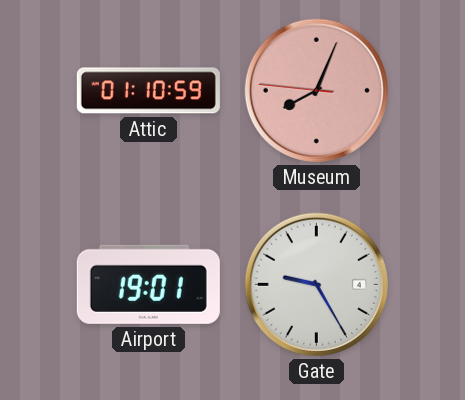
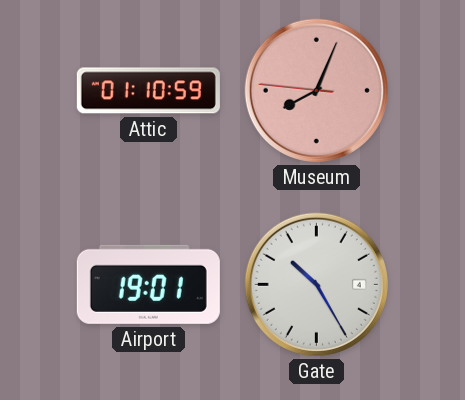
Gate: 9:25 -> 10:25 (316, 284)
